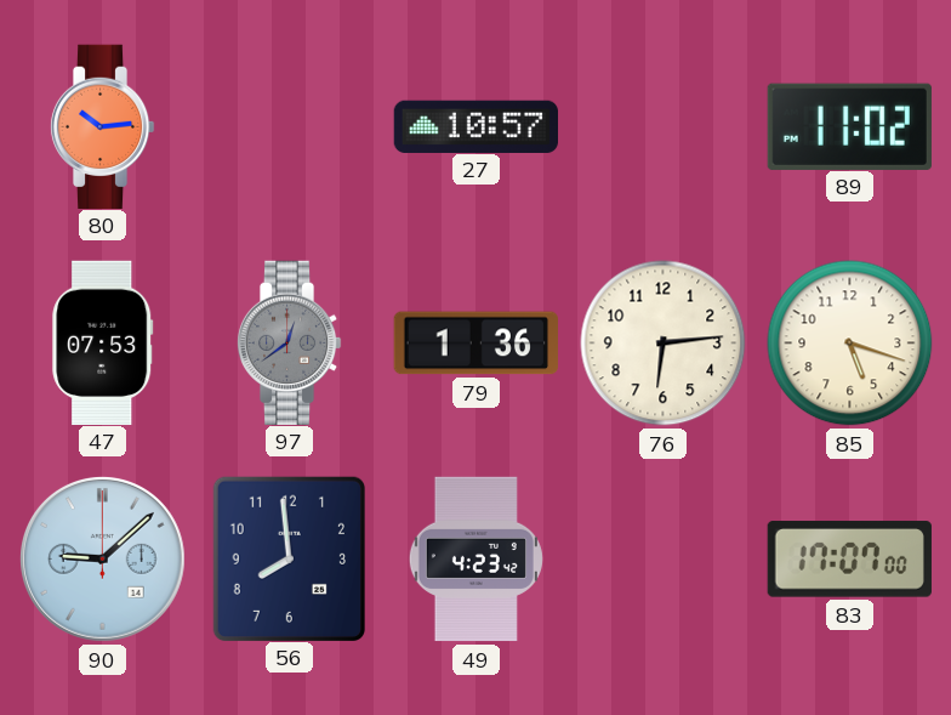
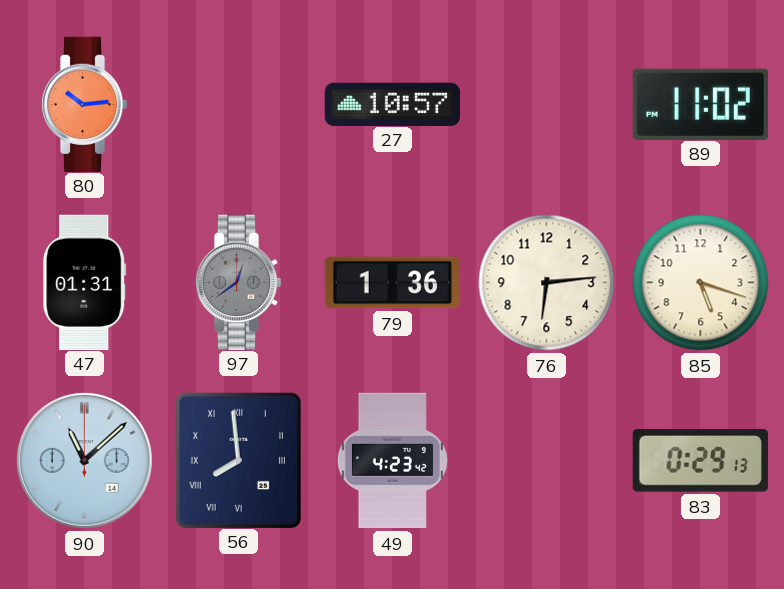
47: 07:53 -> 01:31 (85, 282)
90: 9:08 -> 11:08 (84, 460)
56 numerals: Arabic -> Roman (238, 460)
83: 17:07 -> 0:29 (700, 461)
